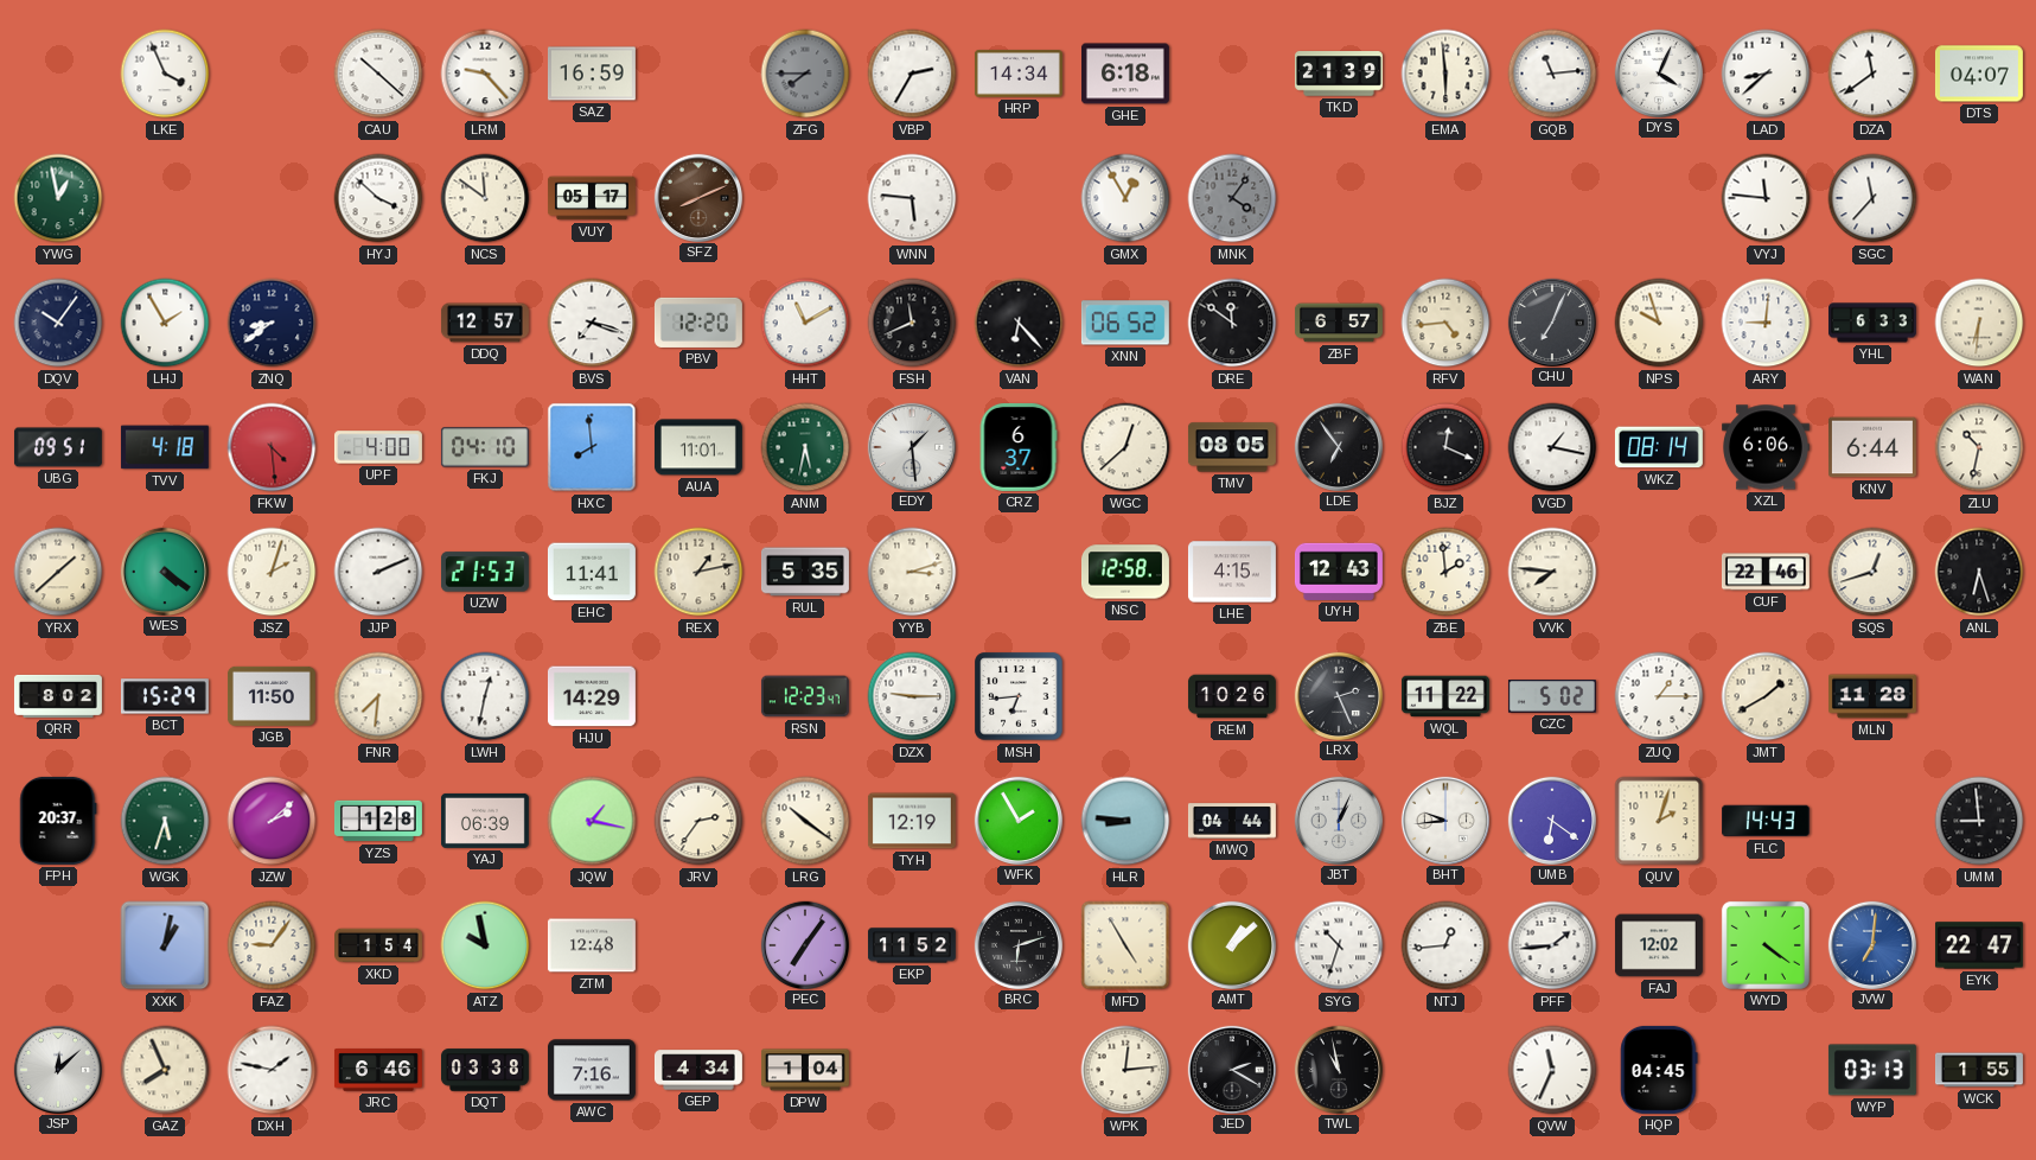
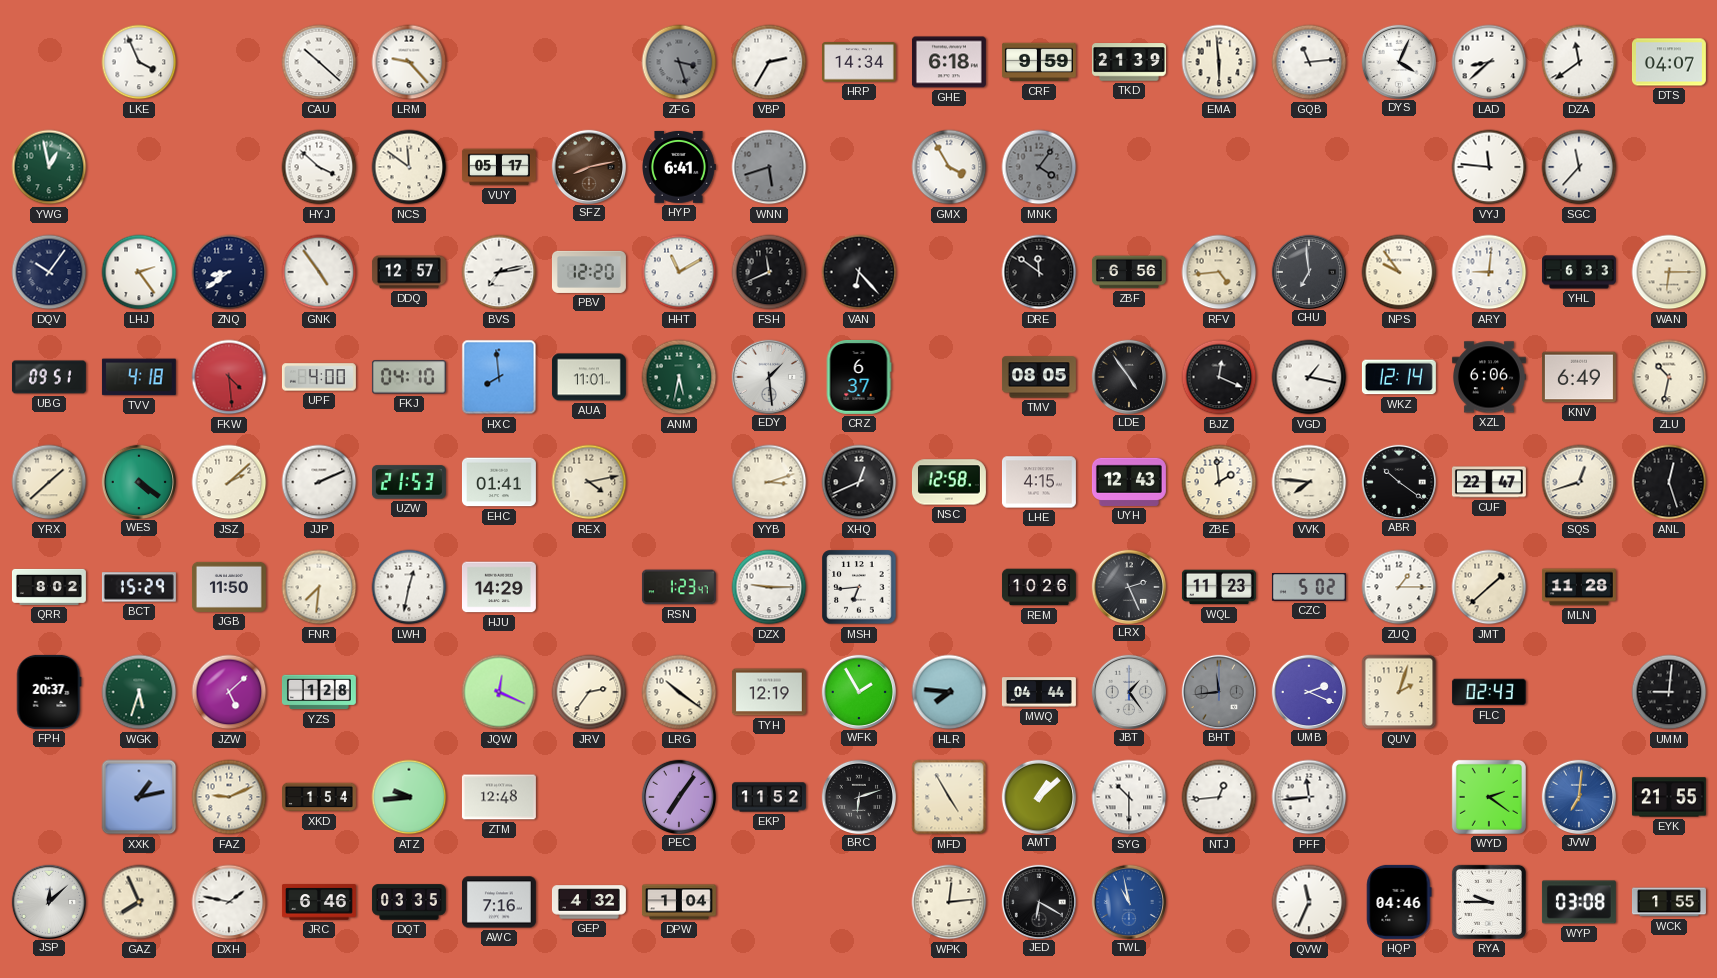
SAZ: 16:59 -> none (592, 74)
ZFG: 7:45 -> 3:27 (679, 62)
CRF: none -> 9:59 (1039, 62)
SFZ: 8:11 -> 8:13 (588, 166)
HYP: none -> 6:41 (679, 167)
WNN: 5:46 -> 5:42 (769, 167)
WNN dial: white -> grey (769, 167)
GMX: 12:55 -> 3:55 (949, 167)
LHJ: 1:55 -> 2:24 (139, 272)
GNK: none -> 4:54 (319, 272)
BVS: 7:18 -> 7:13 (499, 272)
XNN: 06:52 -> none (1125, 323)
ZBF: 6:57 -> 6:56 (1129, 272)
CHU: 7:04 -> 6:59 (1308, 271)
NPS: 9:57 -> 9:54 (1399, 272)
WAN: 6:31 -> 6:15 (1669, 272)
WGC: 12:38 -> none (1125, 447)
LDE: 6:54 -> 4:54 (1128, 376)
WKZ: 08:14 -> 12:14 (1399, 377)
KNV: 6:44 -> 6:49 (1579, 377)
JSZ: 2:03 -> 2:08 (229, 482)
EHC: 11:41 -> 01:41 (499, 482)
REX: 1:13 -> 4:13 (589, 482)
RUL: 5:35 -> none (805, 572)
XHQ: none -> 12:41 (859, 482)
ABR: none -> 10:21 (1398, 481)
CUF: 22:46 -> 22:47 (1489, 482)
ANL: 6:27 -> 12:27 (1669, 482)
RSN: 12:23 -> 1:23 (679, 587)
WQL: 11:22 -> 11:23 (1219, 587)
JMT: 1:40 -> 1:38 (1489, 587)
JZW: 2:08 -> 5:08 (229, 692)
YAJ: 06:39 -> none (485, 821)
JQW: 1:17 -> 12:19 (499, 692)
HLR: 8:46 -> 7:46 (949, 692)
JBT: 1:04 -> 1:24 (1128, 691)
BHT: 9:44 -> 11:44 (1218, 691)
BHT dial: white -> grey (1218, 691)
UMB: 6:21 -> 2:19 (1308, 691)
FLC: 14:43 -> 02:43 (1489, 692)
UMM: 8:59 -> 9:01 (1669, 692)
XXK: 1:02 -> 1:13 (139, 797)
FAZ: 9:06 -> 9:11 (229, 797)
ATZ: 9:58 -> 9:44 (409, 797)
SYG: 10:33 -> 10:30 (1129, 797)
PFF: 1:44 -> 11:44 (1309, 797)
FAJ: 12:02 -> none (1659, 945)
WYD: 4:21 -> 2:21 (1489, 797)
EYK: 22:47 -> 21:55 (1669, 797)
DQT: 03:38 -> 03:35 (409, 902)
GEP: 4:34 -> 4:32 (589, 902)
JED: 2:20 -> 6:20 (1038, 901)
TWL dial: black -> blue (1128, 901)
HQP: 04:45 -> 04:46 (1399, 902)
RYA: none -> 9:45 (1489, 902)
WYP: 03:13 -> 03:08 (1579, 902)
